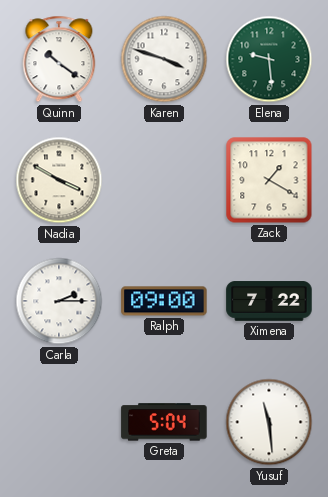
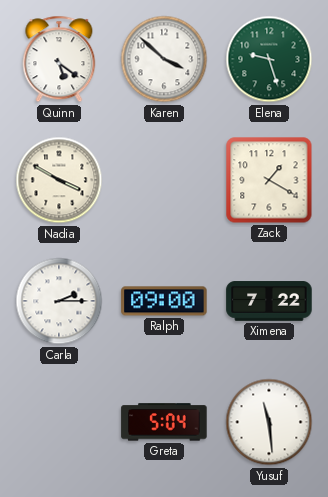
Quinn: 10:21 -> 5:21 (59, 59)
Karen: 3:48 -> 3:52 (164, 59)
Elena: 9:29 -> 9:27 (269, 59)
